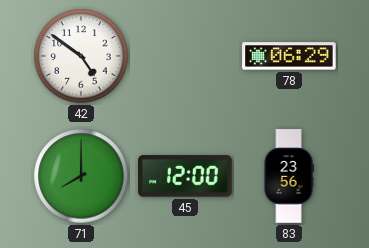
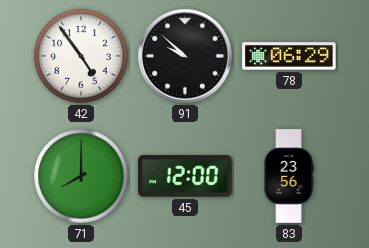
42: 4:51 -> 4:54 (81, 56)
91: none -> 9:52 (185, 56)
